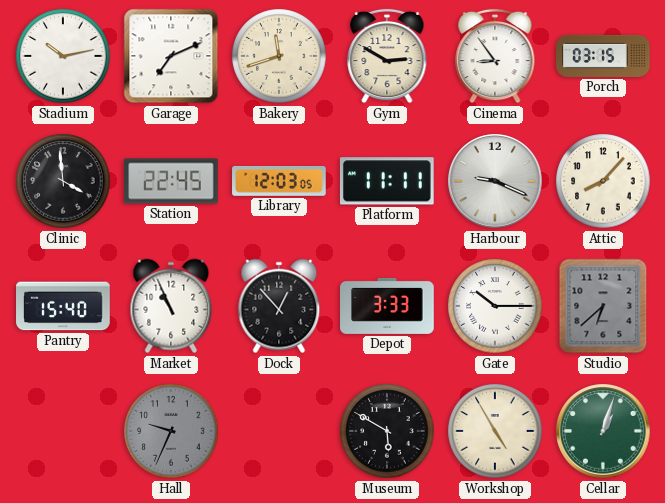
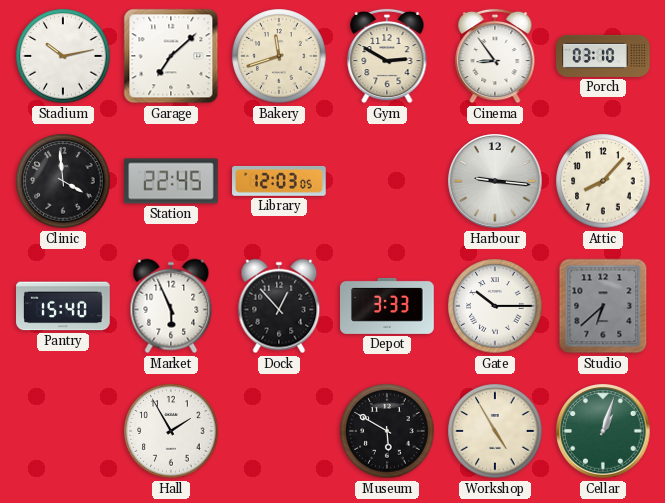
Garage: 7:11 -> 7:08 (171, 56)
Porch: 03:15 -> 03:10 (603, 56)
Platform: 11:11 -> none (387, 181)
Harbour: 9:19 -> 9:16 (495, 181)
Market: 10:56 -> 5:56 (171, 306)
Hall: 9:34 -> 1:55 (171, 431)
Hall dial: grey -> white (171, 431)
